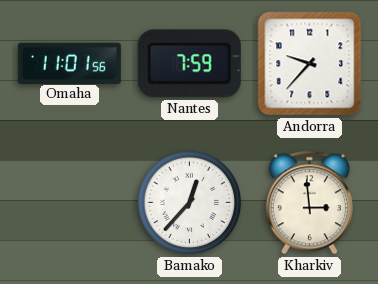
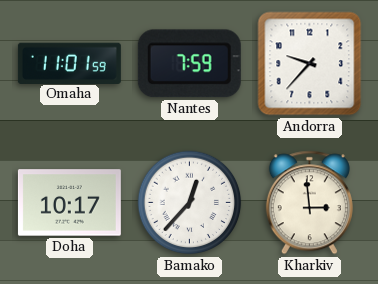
Omaha: 11:01:56 -> 11:01:59 (69, 63)
Doha: none -> 10:17 (69, 203)
